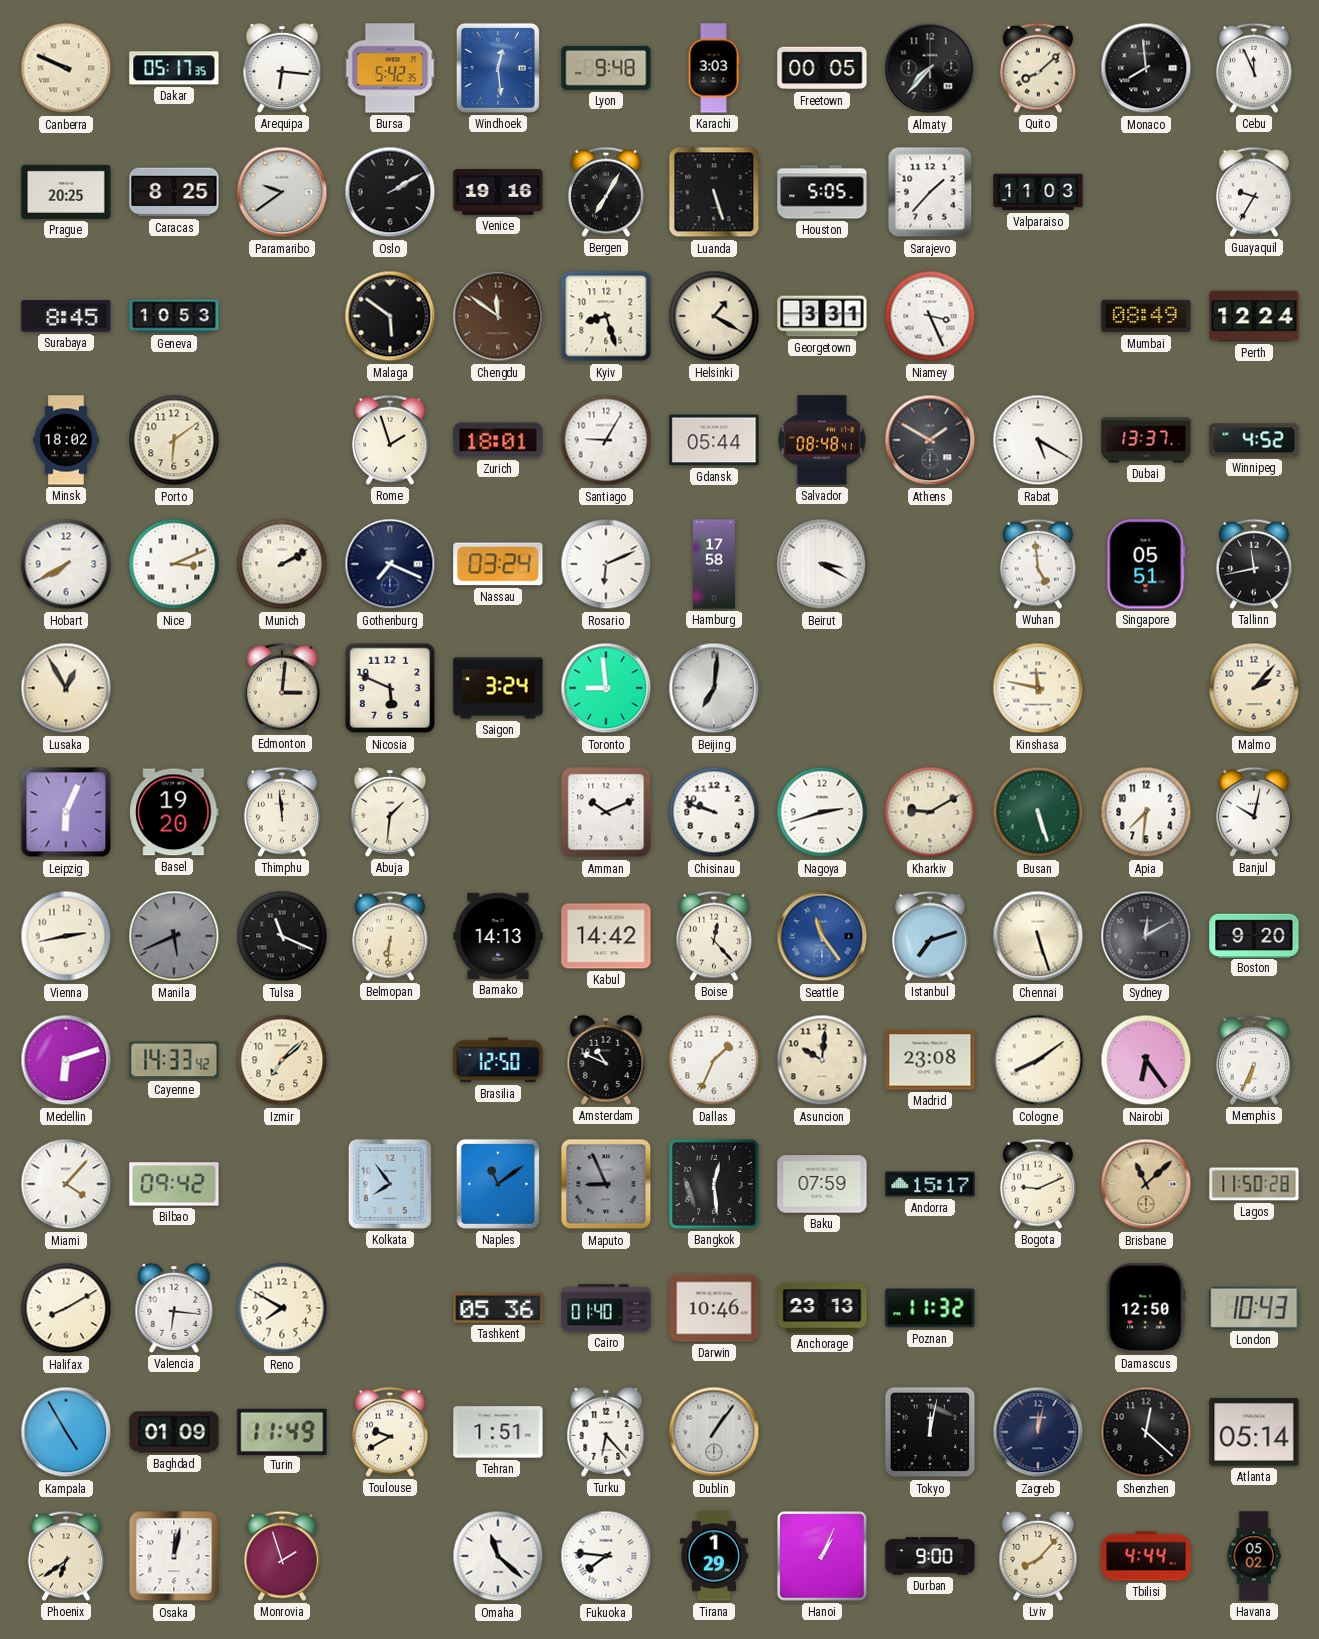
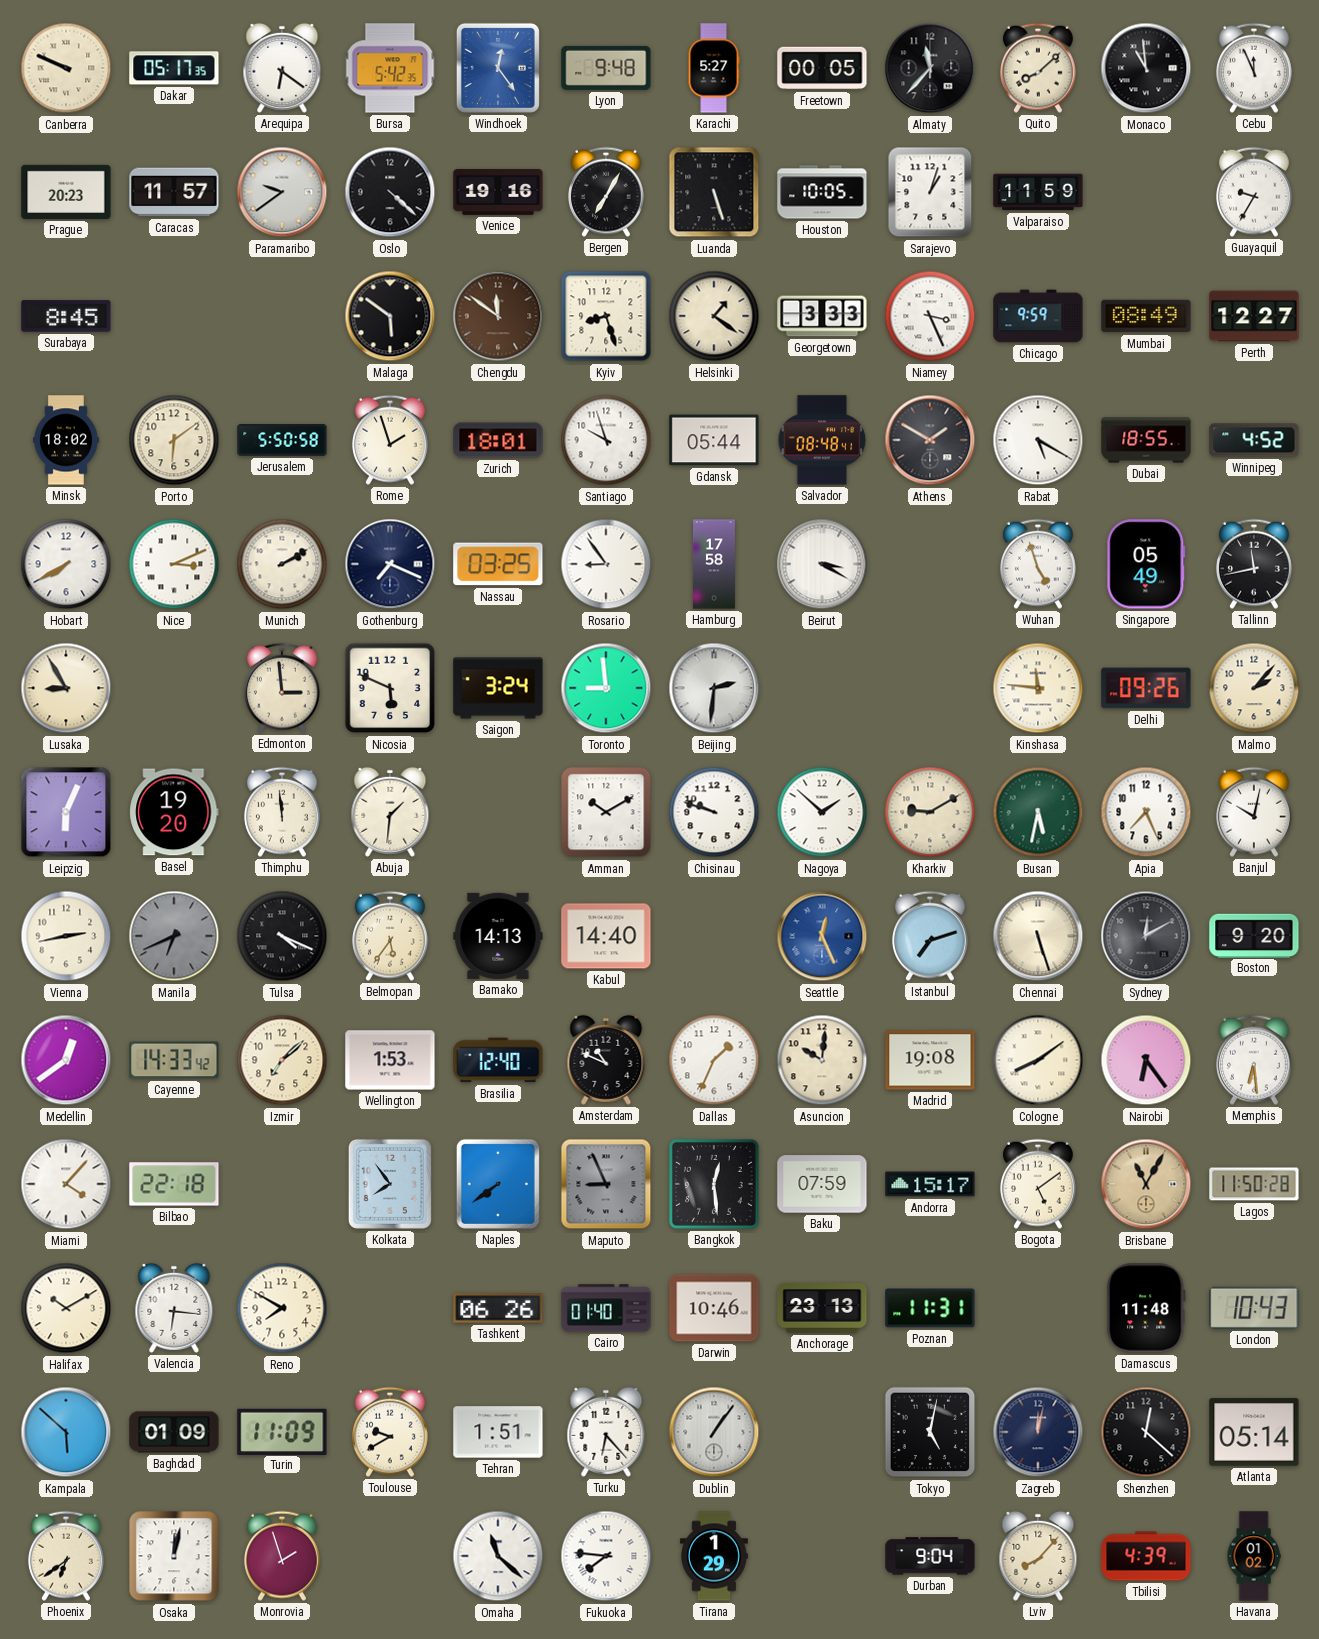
Arequipa: 6:16 -> 6:21 (282, 68)
Windhoek: 12:29 -> 12:24 (498, 68)
Karachi: 3:03 -> 5:27 (714, 68)
Almaty: 7:37 -> 11:37 (930, 68)
Monaco: 7:59 -> 10:59 (1146, 68)
Prague: 20:25 -> 20:23 (66, 192)
Caracas: 8:25 -> 11:57 (174, 192)
Oslo: 2:10 -> 4:22 (390, 192)
Houston: 5:05 -> 10:05 (822, 192)
Sarajevo: 1:37 -> 1:03 (930, 192)
Valparaiso: 11:03 -> 11:59 (1038, 192)
Geneva: 10:53 -> none (174, 316)
Helsinki: 1:20 -> 1:21 (714, 316)
Georgetown: 3:31 -> 3:33 (822, 316)
Chicago: none -> 9:59 (1038, 316)
Perth: 12:24 -> 12:27 (1254, 316)
Jerusalem: none -> 5:50 (282, 441)
Santiago: 9:05 -> 9:57 (606, 440)
Dubai: 13:37 -> 18:55 (1146, 440)
Nassau: 03:24 -> 03:25 (498, 564)
Rosario: 6:11 -> 8:54 (606, 564)
Wuhan: 4:59 -> 4:57 (1038, 564)
Singapore: 05:51 -> 05:49 (1146, 564)
Lusaka: 12:55 -> 8:55 (66, 688)
Edmonton: 3:01 -> 2:59 (282, 688)
Beijing: 7:01 -> 2:31 (714, 688)
Kinshasa: 11:47 -> 11:46 (1038, 688)
Delhi: none -> 09:26 (1146, 688)
Amman: 10:11 -> 10:10 (606, 812)
Nagoya: 2:42 -> 1:52 (822, 812)
Busan: 5:27 -> 5:32 (1038, 812)
Apia: 7:31 -> 7:26 (1146, 812)
Manila: 5:41 -> 6:41 (174, 936)
Tulsa: 11:19 -> 4:19 (282, 936)
Belmopan: 6:31 -> 5:36 (390, 936)
Kabul: 14:42 -> 14:40 (606, 936)
Boise: 12:23 -> none (714, 936)
Seattle: 11:24 -> 12:26 (822, 936)
Medellin: 6:12 -> 12:39 (66, 1060)
Wellington: none -> 1:53 (390, 1060)
Brasilia: 12:50 -> 12:40 (498, 1060)
Madrid: 23:08 -> 19:08 (930, 1060)
Memphis: 6:34 -> 6:29 (1254, 1060)
Bilbao: 09:42 -> 22:18 (174, 1184)
Naples: 11:09 -> 7:39 (498, 1184)
Bogota: 9:11 -> 5:09 (1038, 1184)
Brisbane: 11:08 -> 11:05 (1146, 1184)
Halifax: 8:10 -> 10:10 (66, 1308)
Tashkent: 05:36 -> 06:26 (498, 1308)
Poznan: 11:32 -> 11:31 (930, 1308)
Damascus: 12:50 -> 11:48 (1147, 1308)
Kampala: 4:55 -> 5:52 (66, 1432)
Turin: 11:49 -> 11:09 (282, 1431)
Tokyo: 12:02 -> 5:02 (930, 1432)
Hanoi: 1:04 -> none (823, 1557)
Durban: 9:00 -> 9:04 (930, 1556)
Tbilisi: 4:44 -> 4:39 (1146, 1556)
Havana: 05:02 -> 01:02 (1254, 1556)
